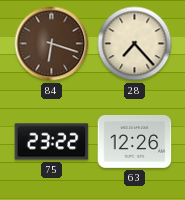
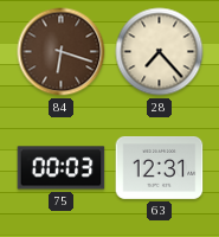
75: 23:22 -> 00:03 (62, 168)
63: 12:26 -> 12:31 (160, 168)
